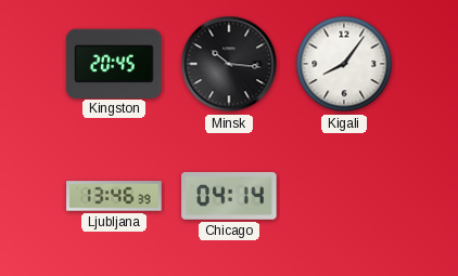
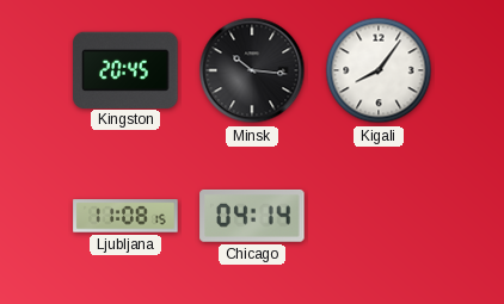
Ljubljana: 13:46 -> 11:08 (125, 216)
